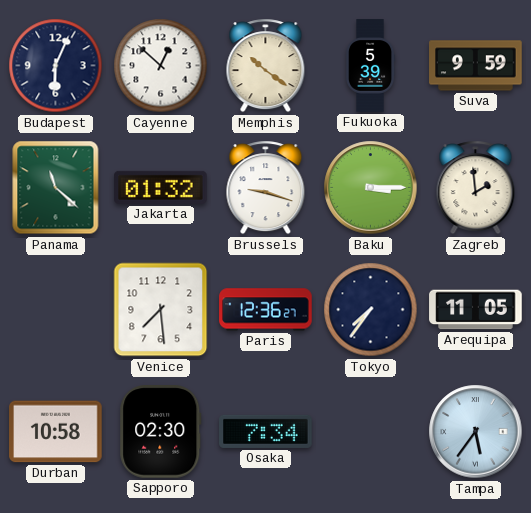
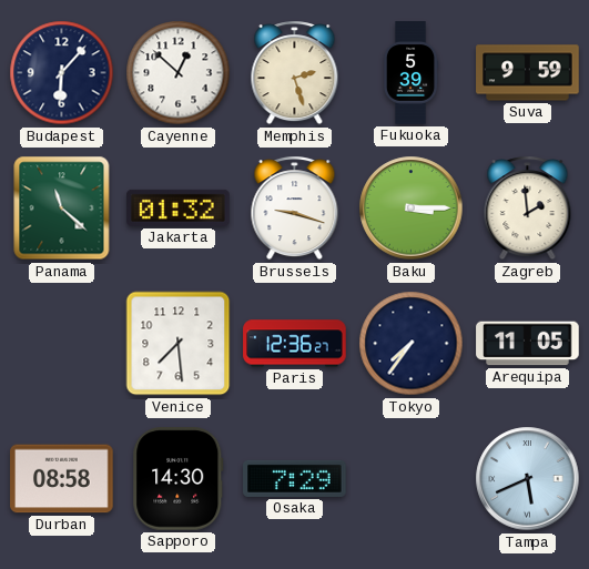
Budapest: 6:04 -> 6:07 (62, 73)
Memphis: 10:21 -> 2:27 (295, 73)
Durban: 10:58 -> 08:58 (62, 479)
Sapporo: 02:30 -> 14:30 (179, 479)
Osaka: 7:34 -> 7:29 (295, 478)
Tampa: 5:36 -> 5:41 (528, 479)
